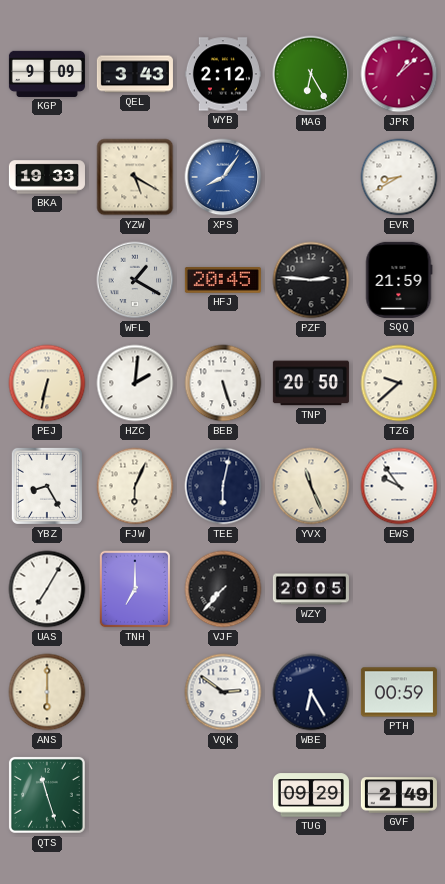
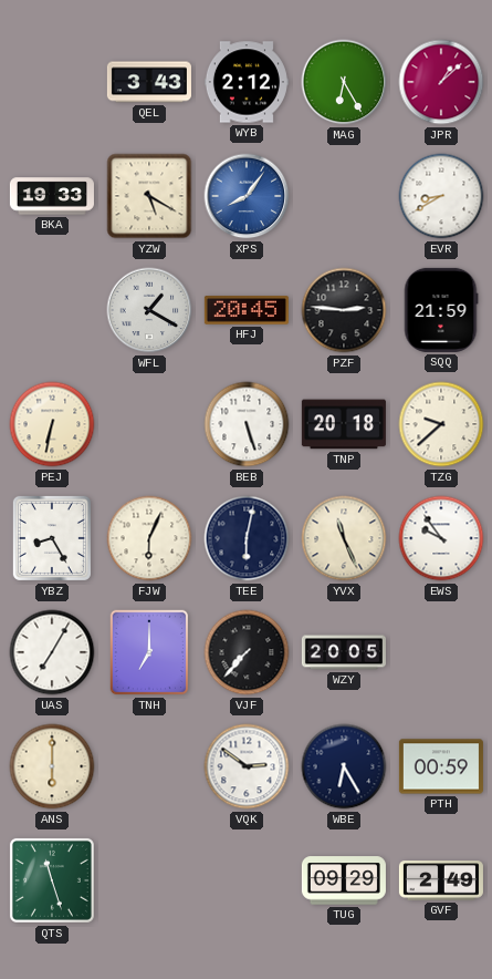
KGP: 9:09 -> none (47, 74)
HZC: 2:01 -> none (135, 383)
TNP: 20:50 -> 20:18 (344, 424)
